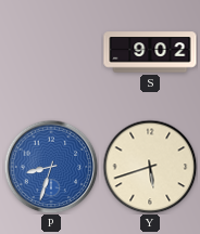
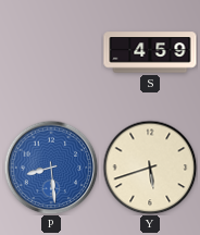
S: 9:02 -> 4:59 (150, 52)
P: 8:33 -> 8:29 (51, 168)
